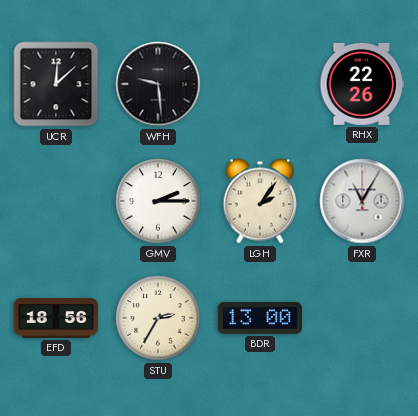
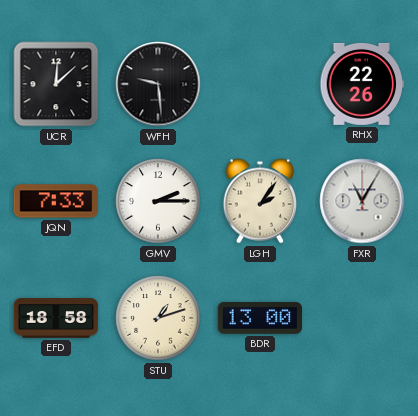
JQN: none -> 7:33 (56, 201)
EFD: 18:56 -> 18:58 (56, 318)
STU: 2:35 -> 1:12 (158, 318)
